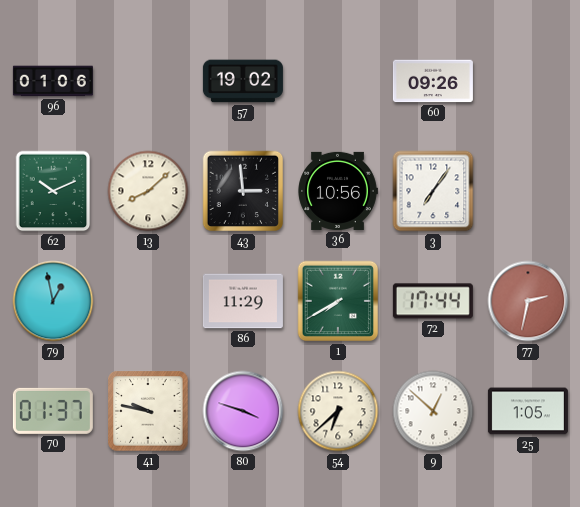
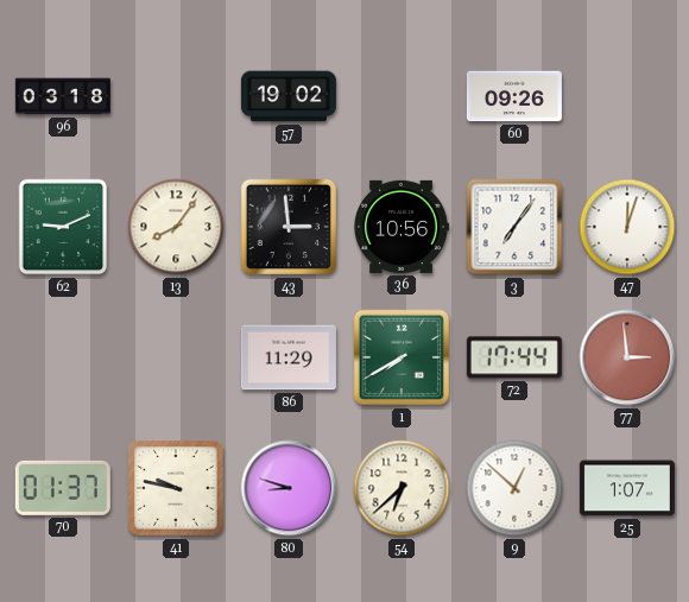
96: 01:06 -> 03:18 (63, 96)
62: 10:11 -> 9:11 (63, 227)
13: 8:08 -> 8:06 (176, 227)
47: none -> 12:03 (627, 227)
79: 12:58 -> none (53, 301)
77: 2:32 -> 2:59 (627, 357)
80: 3:48 -> 8:48 (289, 488)
25: 1:05 -> 1:07 (627, 488)
